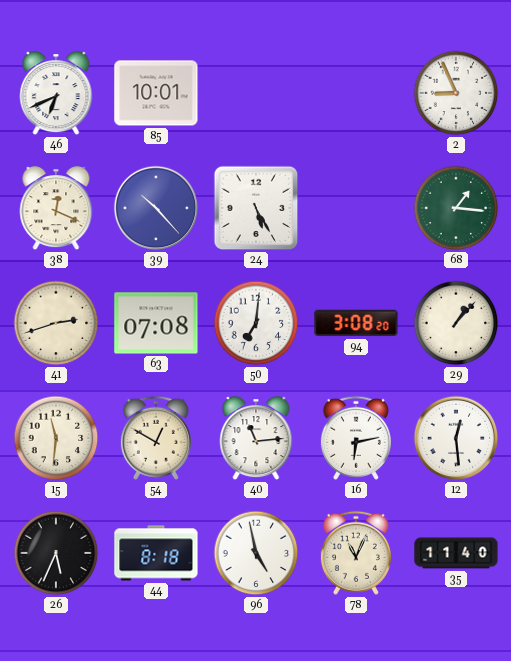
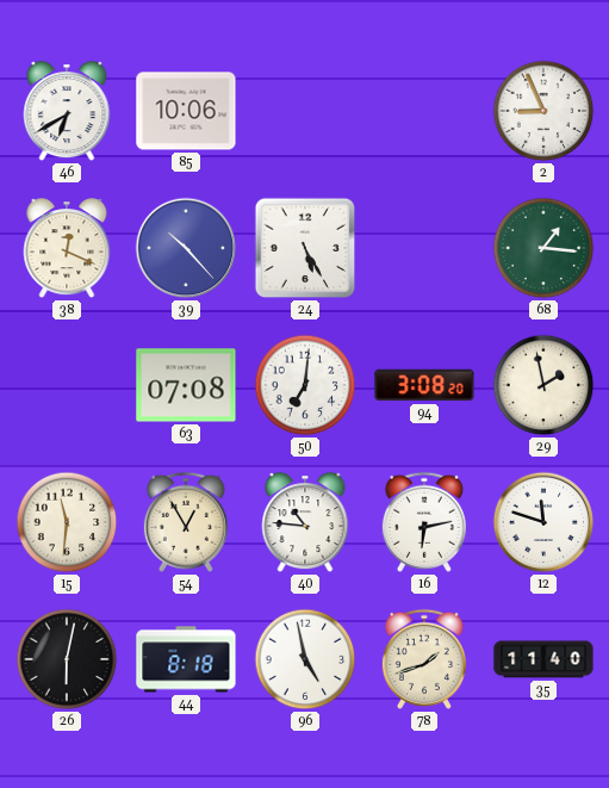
46: 6:41 -> 6:40 (67, 112)
85: 10:01 -> 10:06 (186, 111)
41: 2:42 -> none (56, 323)
29: 1:07 -> 1:58 (543, 385)
54: 12:50 -> 12:55 (186, 522)
40: 11:14 -> 10:46 (305, 523)
12: 12:29 -> 11:48 (543, 522)
26: 5:34 -> 6:02 (67, 659)
78: 11:04 -> 1:42 (424, 659)
